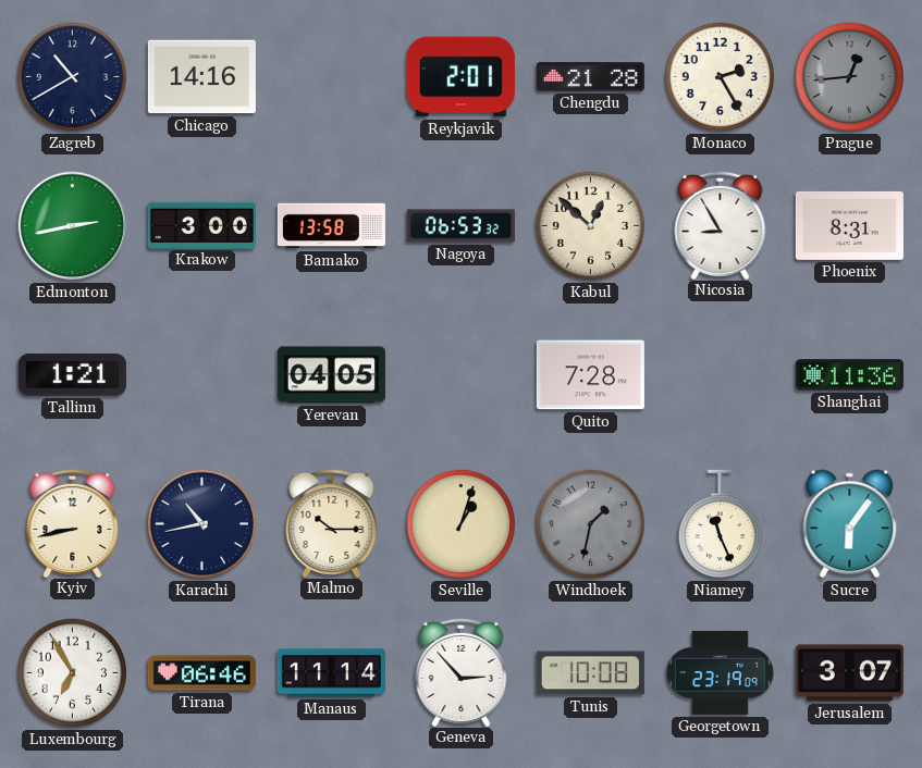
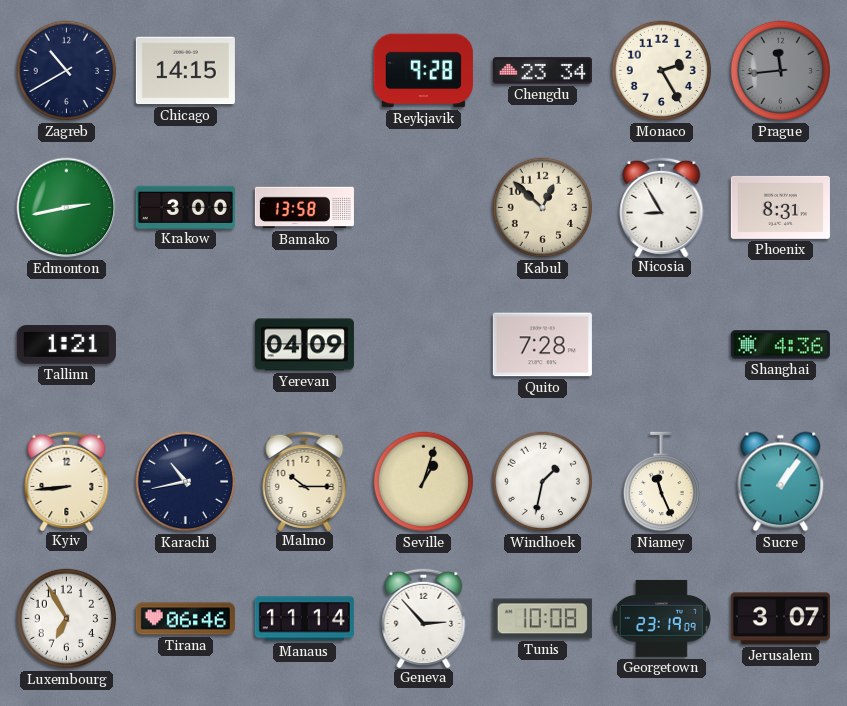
Chicago: 14:16 -> 14:15 (185, 71)
Reykjavik: 2:01 -> 9:28 (423, 71)
Chengdu: 21:28 -> 23:34 (542, 71)
Prague: 12:44 -> 11:44 (781, 71)
Nagoya: 06:53 -> none (460, 226)
Yerevan: 04:05 -> 04:09 (304, 345)
Shanghai: 11:36 -> 4:36 (780, 345)
Kyiv: 8:43 -> 8:44 (67, 480)
Windhoek dial: grey -> white (543, 482)
Sucre: 6:06 -> 1:06 (781, 482)
